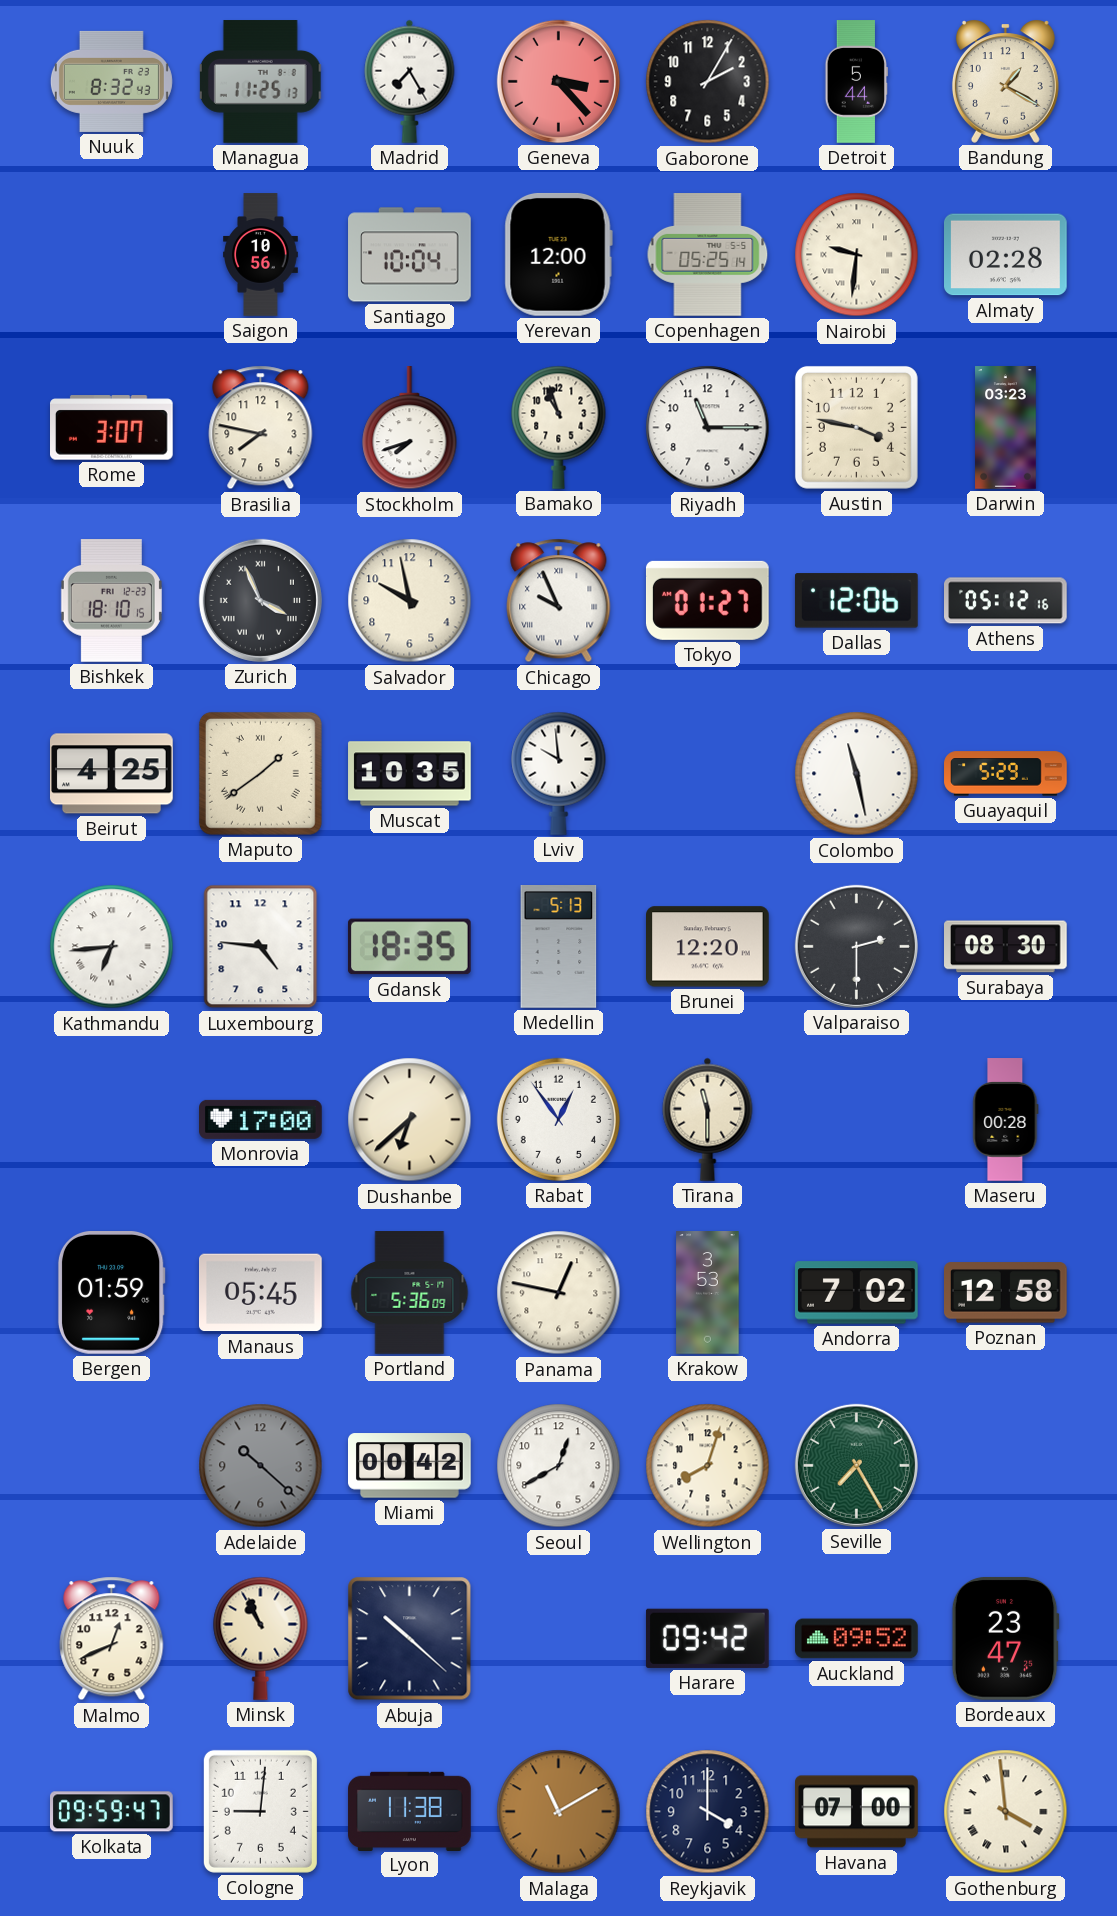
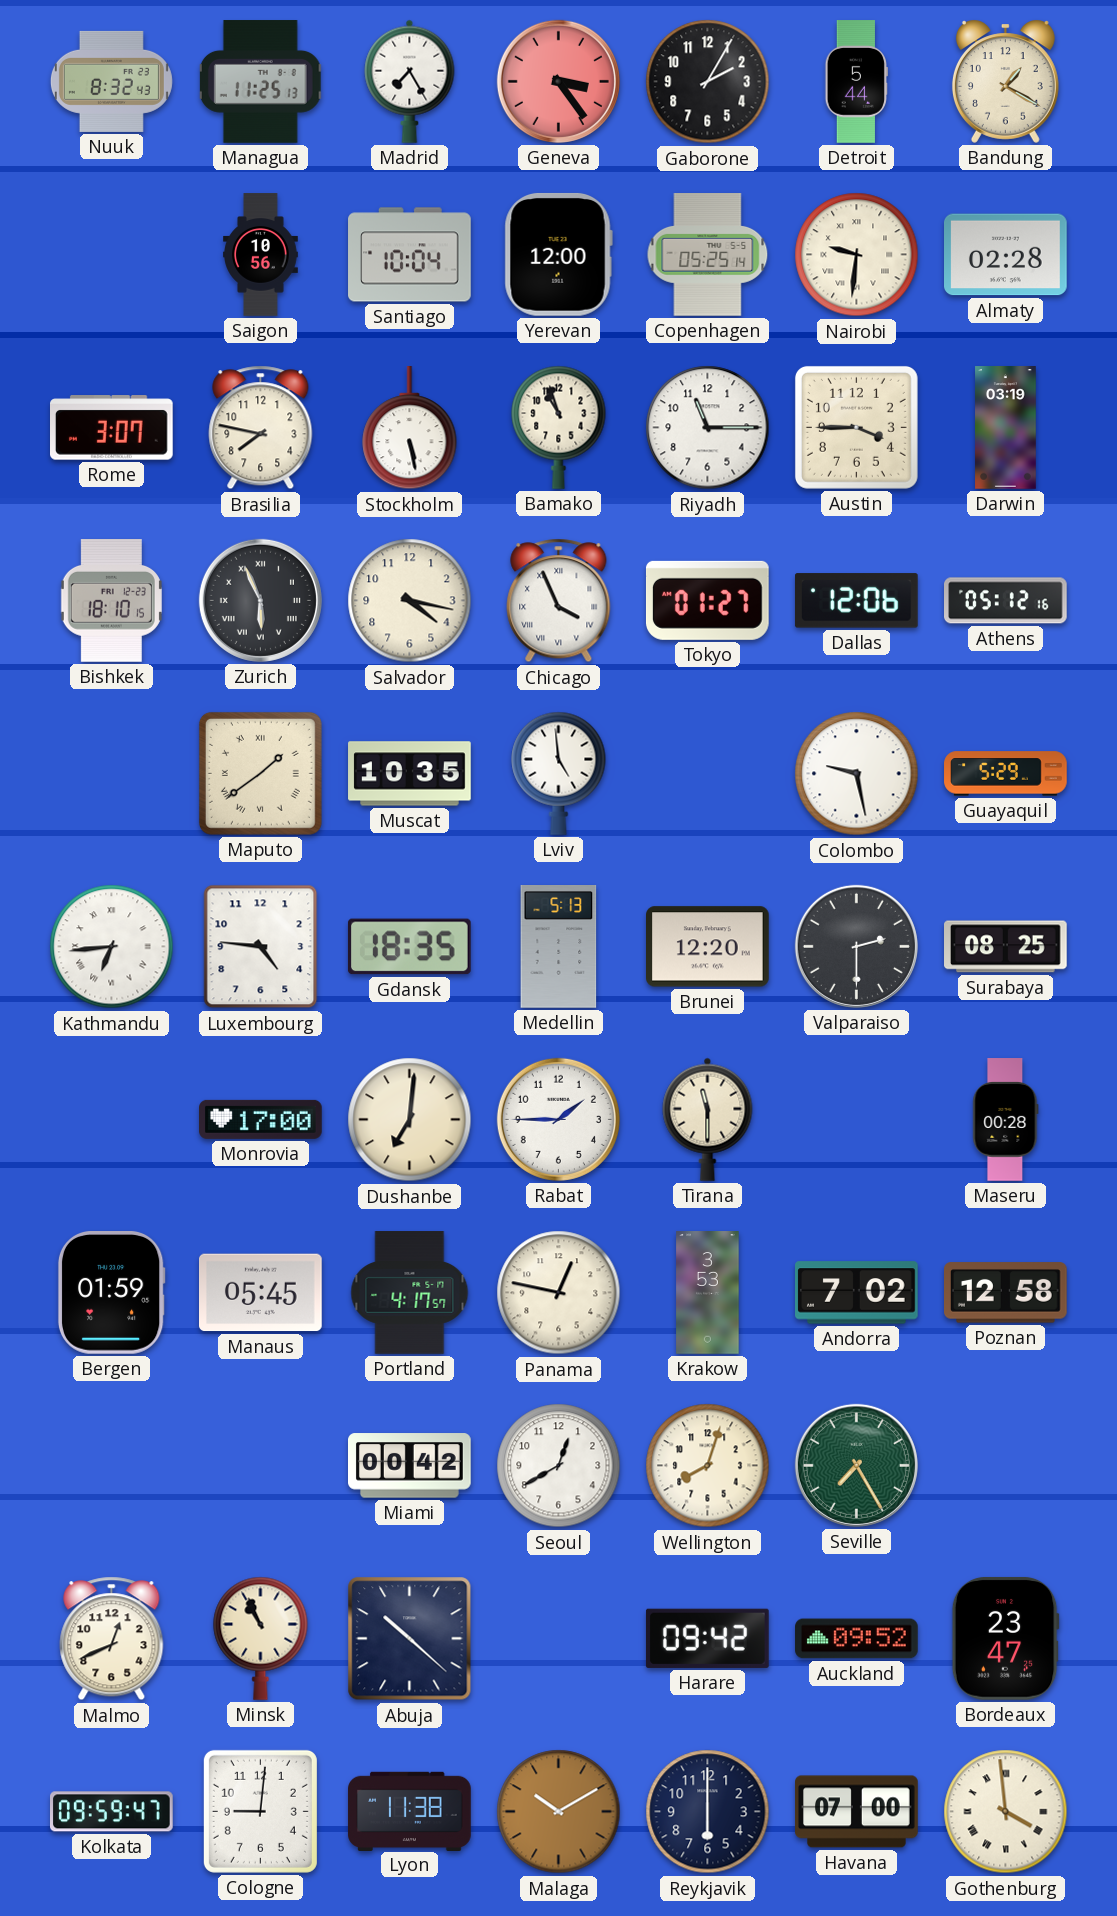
Geneva: 3:23 -> 3:24 (558, 81)
Stockholm: 7:42 -> 5:28 (410, 429)
Austin: 3:47 -> 3:45 (856, 427)
Darwin: 03:23 -> 03:19 (1006, 428)
Zurich: 3:56 -> 5:56 (260, 600)
Salvador: 9:58 -> 4:17 (410, 601)
Chicago: 9:56 -> 3:56 (559, 601)
Beirut: 4:25 -> none (112, 774)
Lviv: 9:59 -> 4:59 (559, 773)
Colombo: 11:28 -> 9:28 (857, 774)
Surabaya: 08:30 -> 08:25 (1006, 947)
Dushanbe: 6:38 -> 7:01 (410, 1120)
Rabat: 12:54 -> 1:45 (558, 1119)
Portland: 5:36 -> 4:17 (410, 1293)
Adelaide: 10:22 -> none (261, 1466)
Malaga: 11:10 -> 10:10 (559, 1812)
Reykjavik: 4:00 -> 6:00 (708, 1812)
